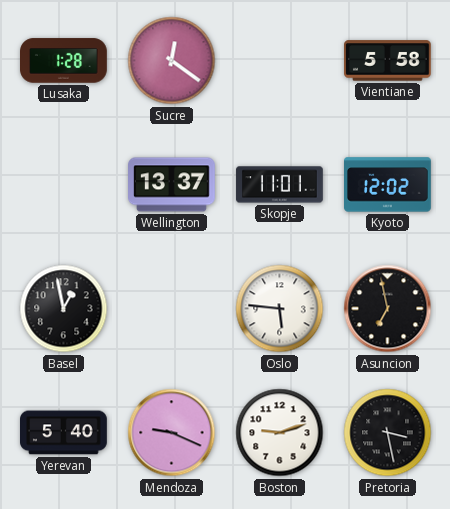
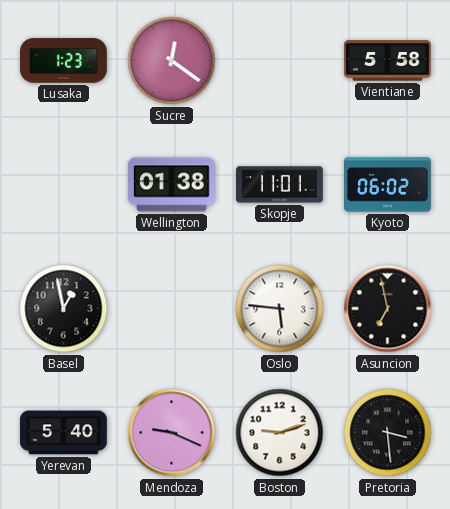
Lusaka: 1:28 -> 1:23 (64, 61)
Wellington: 13:37 -> 01:38 (172, 185)
Kyoto: 12:02 -> 06:02 (388, 185)
Pretoria: 3:28 -> 3:29 (388, 433)
